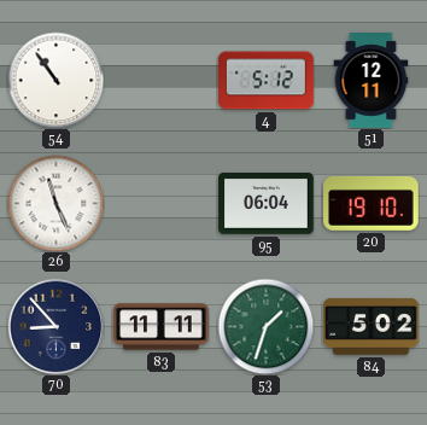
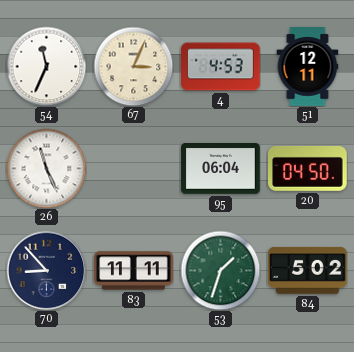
54: 10:54 -> 11:34 (46, 66)
67: none -> 3:04 (133, 66)
4: 5:12 -> 4:53 (221, 67)
20: 19:10 -> 04:50 (308, 168)
